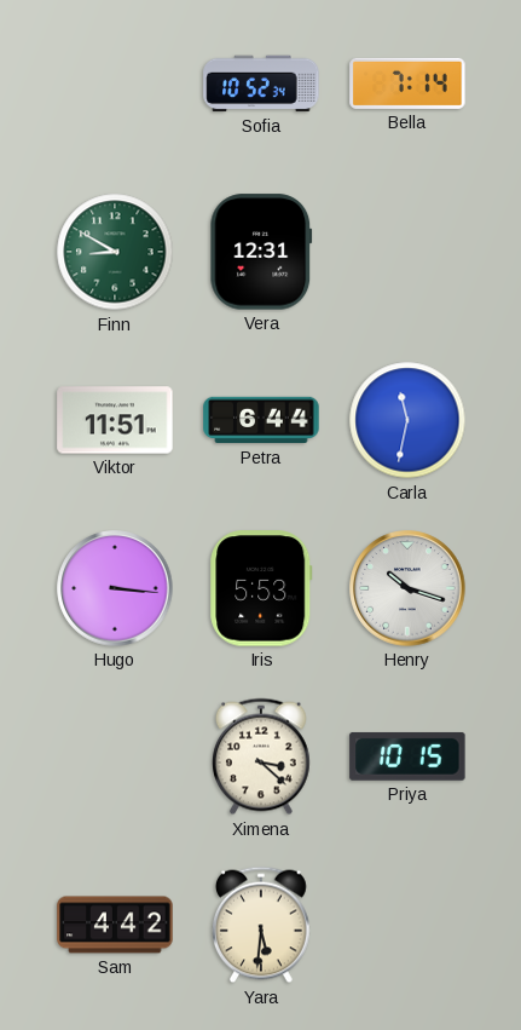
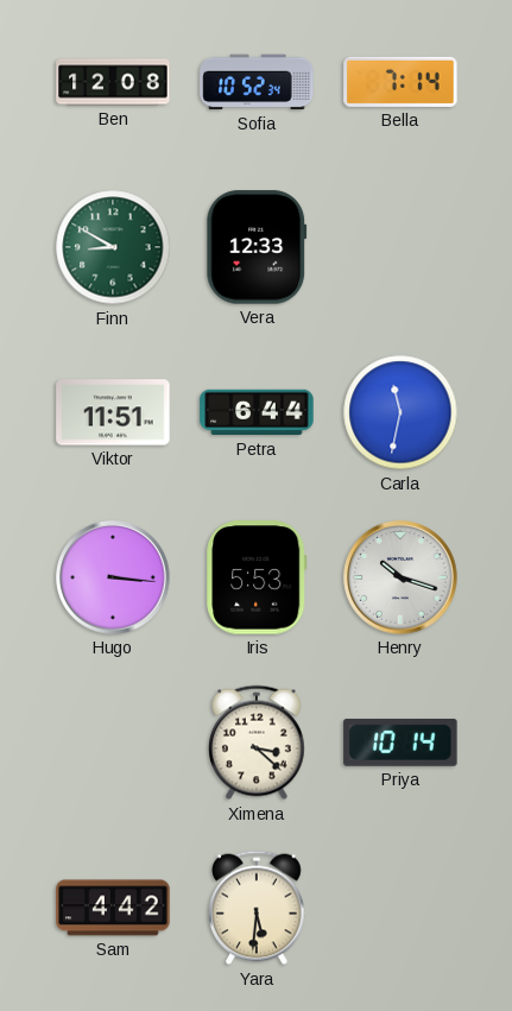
Ben: none -> 12:08 (113, 82)
Vera: 12:31 -> 12:33 (257, 247)
Priya: 10:15 -> 10:14 (400, 743)
